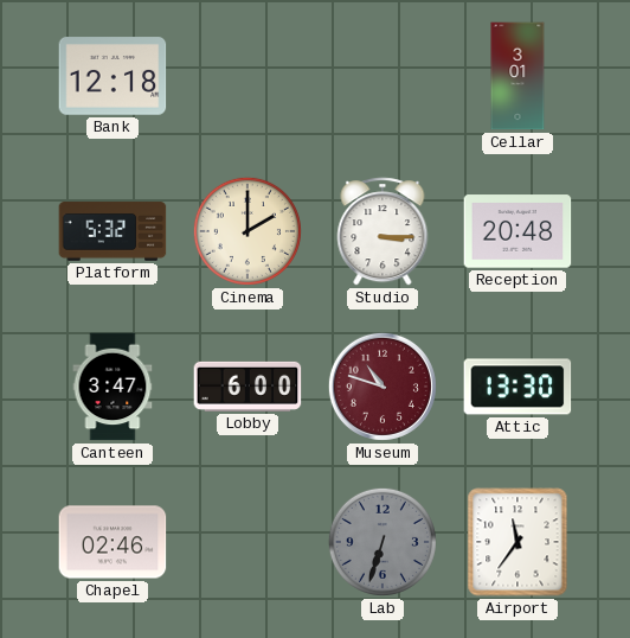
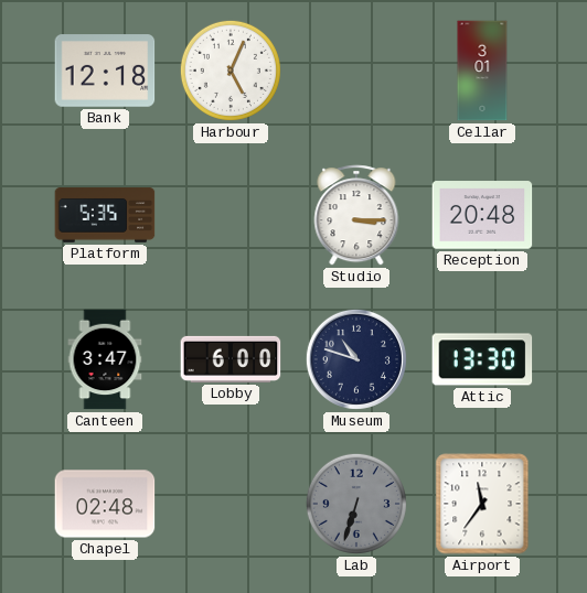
Harbour: none -> 5:04 (231, 71)
Platform: 5:32 -> 5:35 (105, 215)
Cinema: 2:00 -> none (247, 231)
Museum dial: burgundy -> navy (356, 359)
Chapel: 02:46 -> 02:48 (105, 504)
